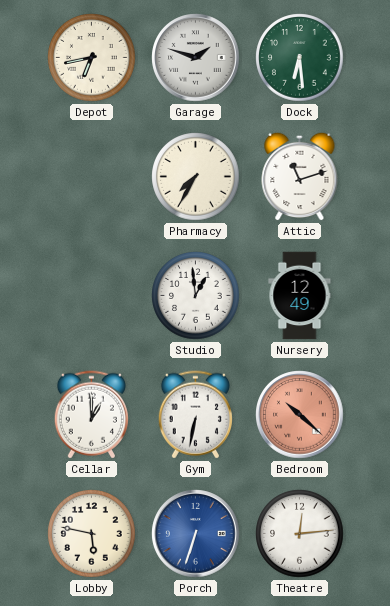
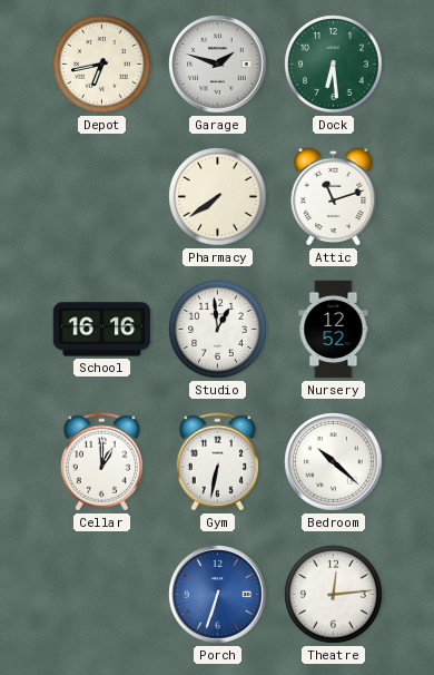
Pharmacy: 7:35 -> 7:39 (218, 197)
School: none -> 16:16 (102, 330)
Nursery: 12:49 -> 12:52 (334, 330)
Bedroom dial: salmon -> white (334, 462)
Lobby: 5:47 -> none (92, 534)
